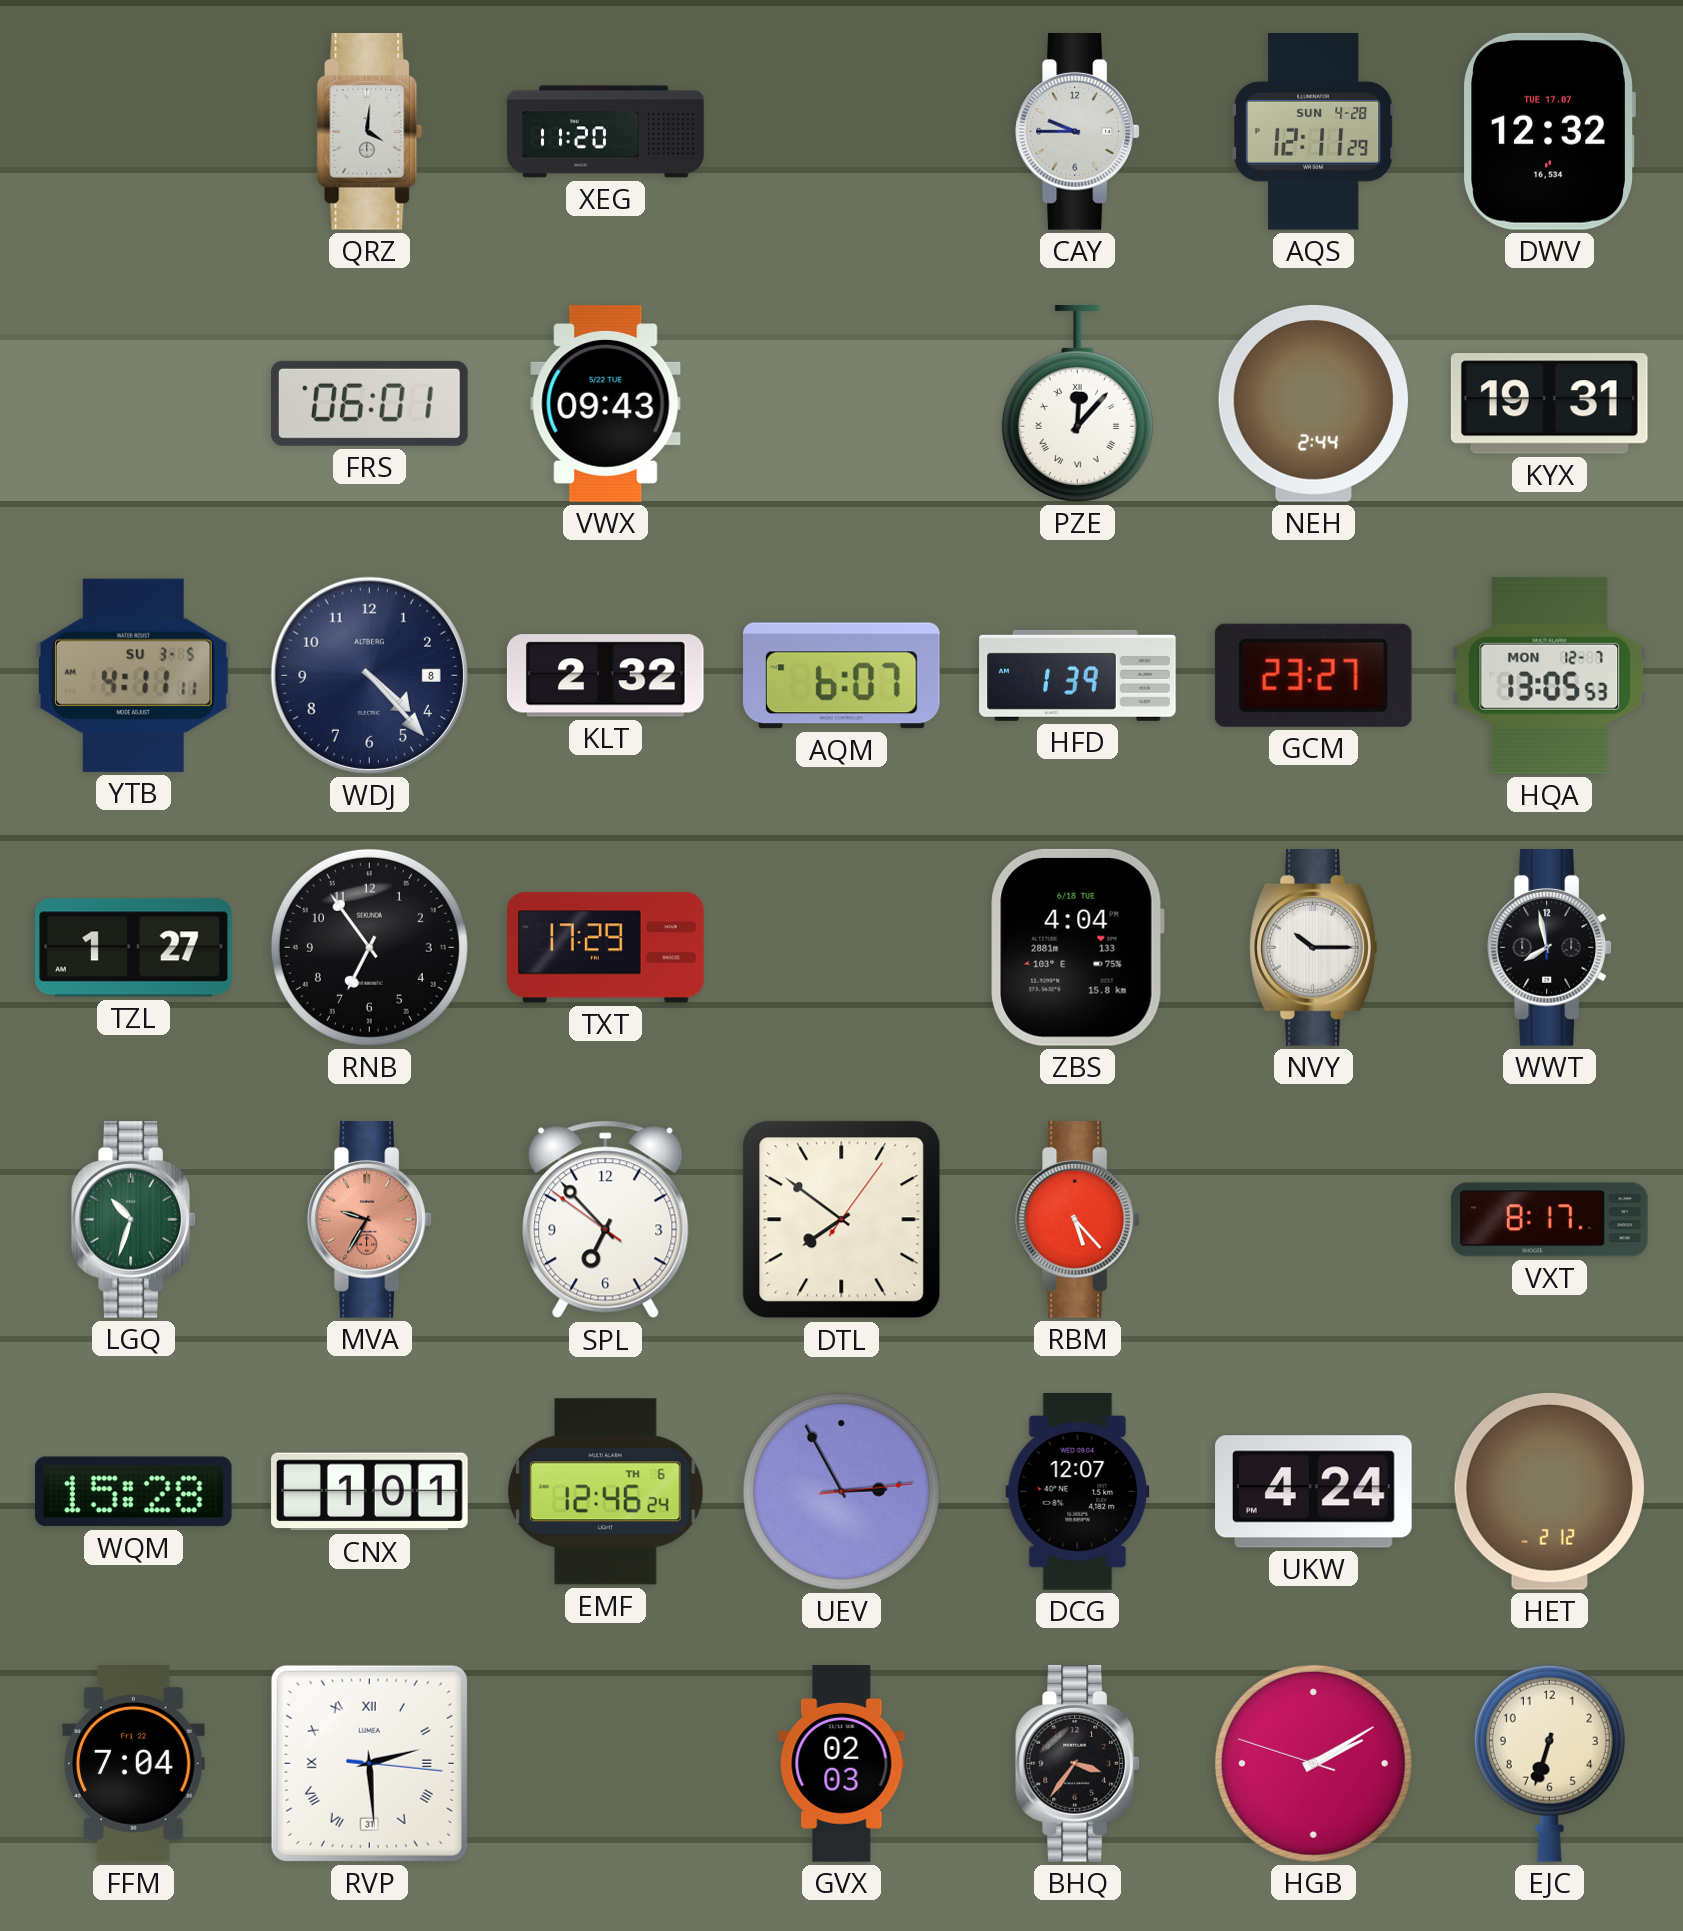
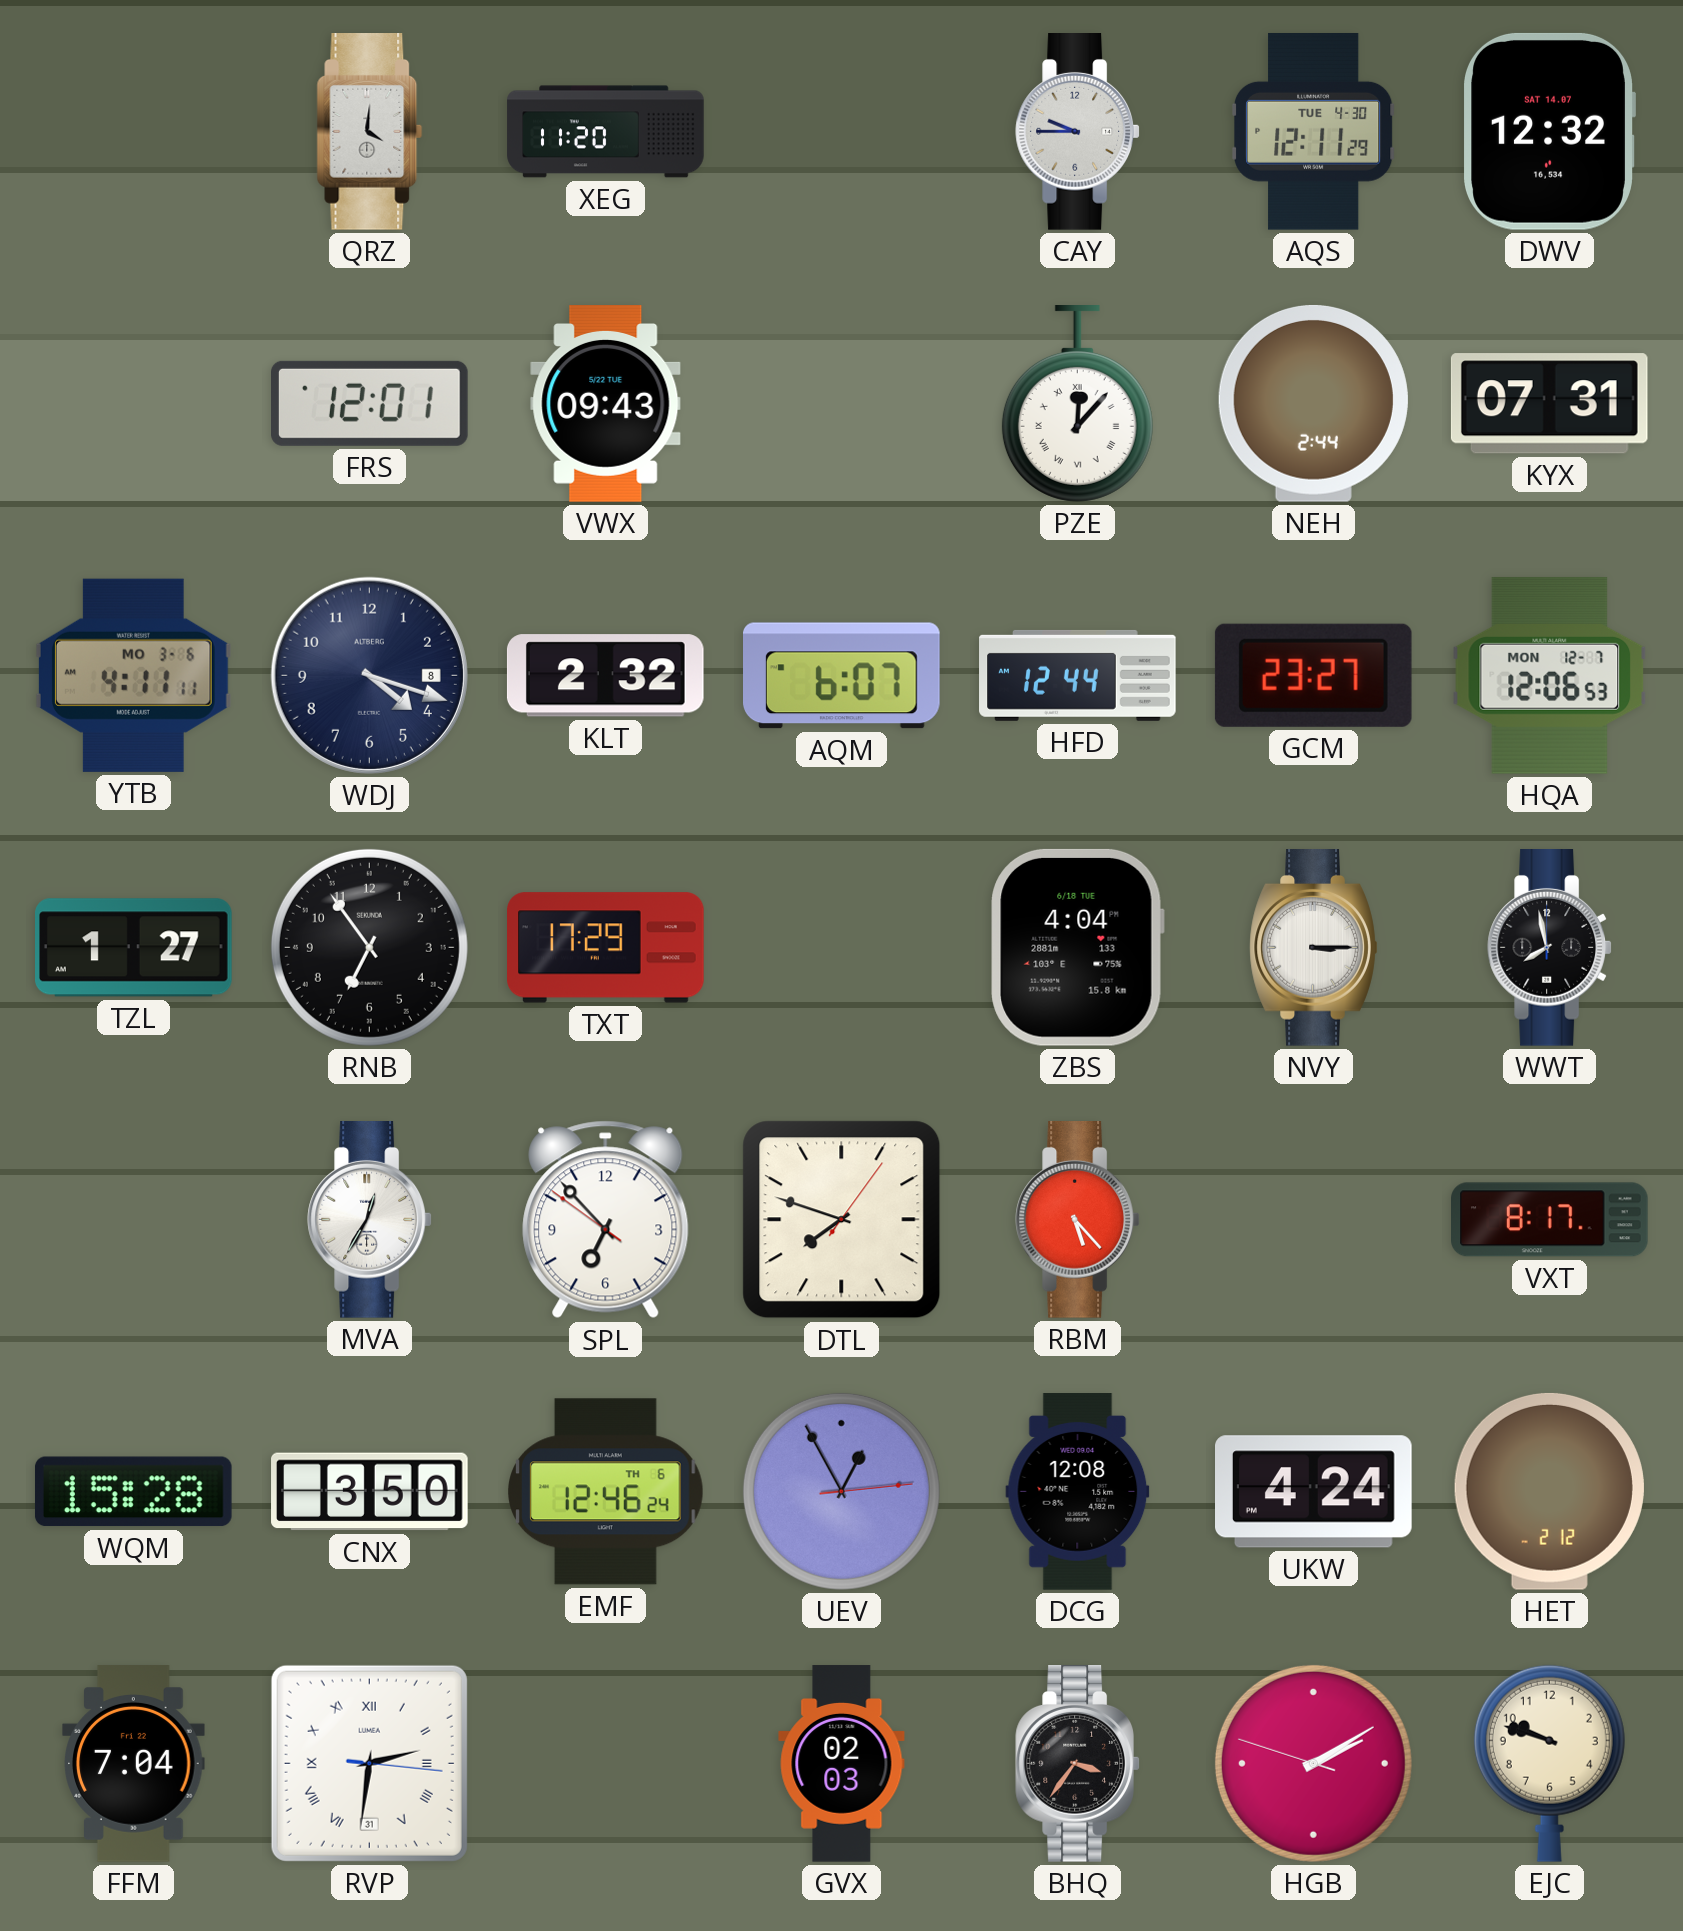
AQS date: SUN 4-28 -> TUE 4-30 (1313, 131)
DWV date: TUE 17.07 -> SAT 14.07 (1550, 131)
FRS: 06:01 -> 12:01 (370, 403)
KYX: 19:31 -> 07:31 (1549, 404)
YTB date: SU 3-5 -> MO 3-6 (133, 675)
WDJ: 4:23 -> 4:18 (369, 675)
HFD: 1:39 -> 12:44 (1078, 675)
HQA: 13:05 -> 12:06 (1550, 675)
NVY: 10:15 -> 3:15 (1314, 948)
LGQ: 10:33 -> none (133, 1220)
MVA: 9:35 -> 12:35 (369, 1220)
MVA dial: salmon -> white (369, 1220)
DTL: 7:51 -> 7:48 (842, 1220)
CNX: 1:01 -> 3:50 (370, 1492)
UEV: 2:55 -> 12:55 (841, 1491)
DCG: 12:07 -> 12:08 (1078, 1492)
RVP: 2:29 -> 2:31 (369, 1763)
EJC: 6:33 -> 9:48 (1549, 1763)
